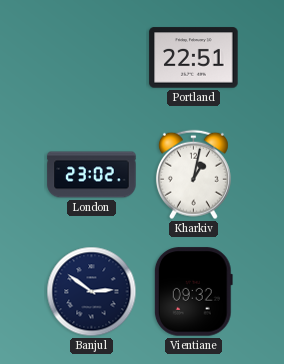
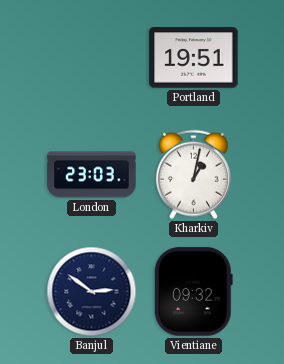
Portland: 22:51 -> 19:51 (194, 58)
London: 23:02 -> 23:03 (92, 175)
